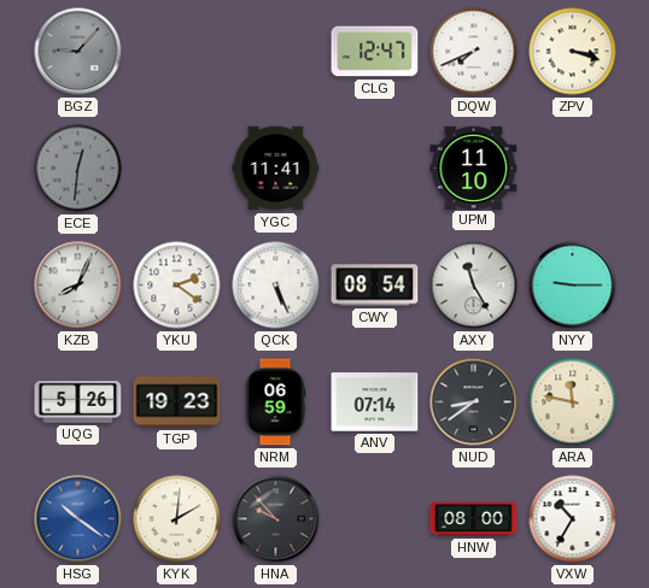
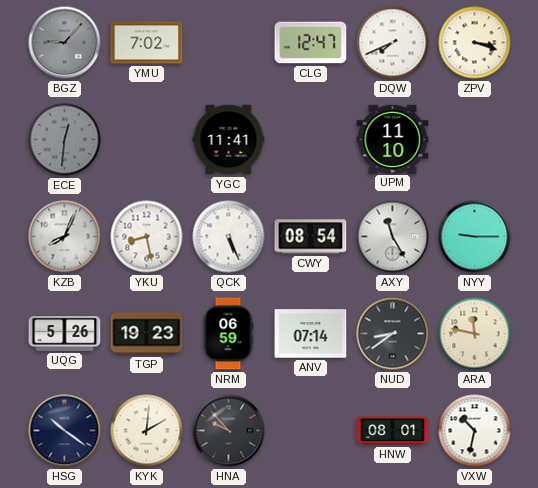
YMU: none -> 7:02 (147, 43)
YKU: 2:21 -> 8:28 (147, 237)
HSG dial: blue -> navy (65, 431)
HNW: 08:00 -> 08:01 (393, 431)
VXW: 10:35 -> 10:32 (475, 431)
